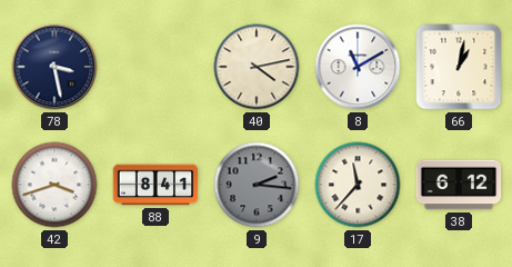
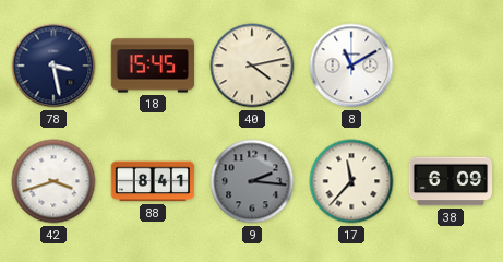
18: none -> 15:45 (153, 65)
66: 1:02 -> none (459, 67)
38: 6:12 -> 6:09 (451, 181)
